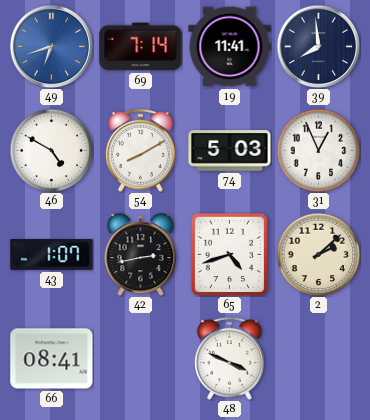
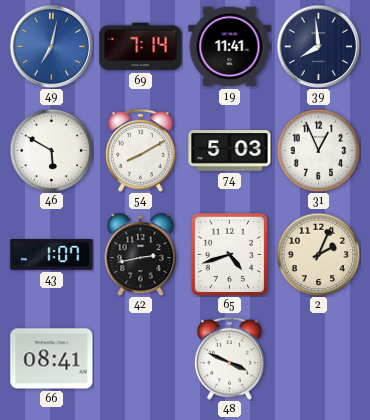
49: 6:42 -> 7:02 (51, 46)
46: 4:50 -> 5:50 (51, 150)
2: 2:08 -> 2:04 (318, 254)
